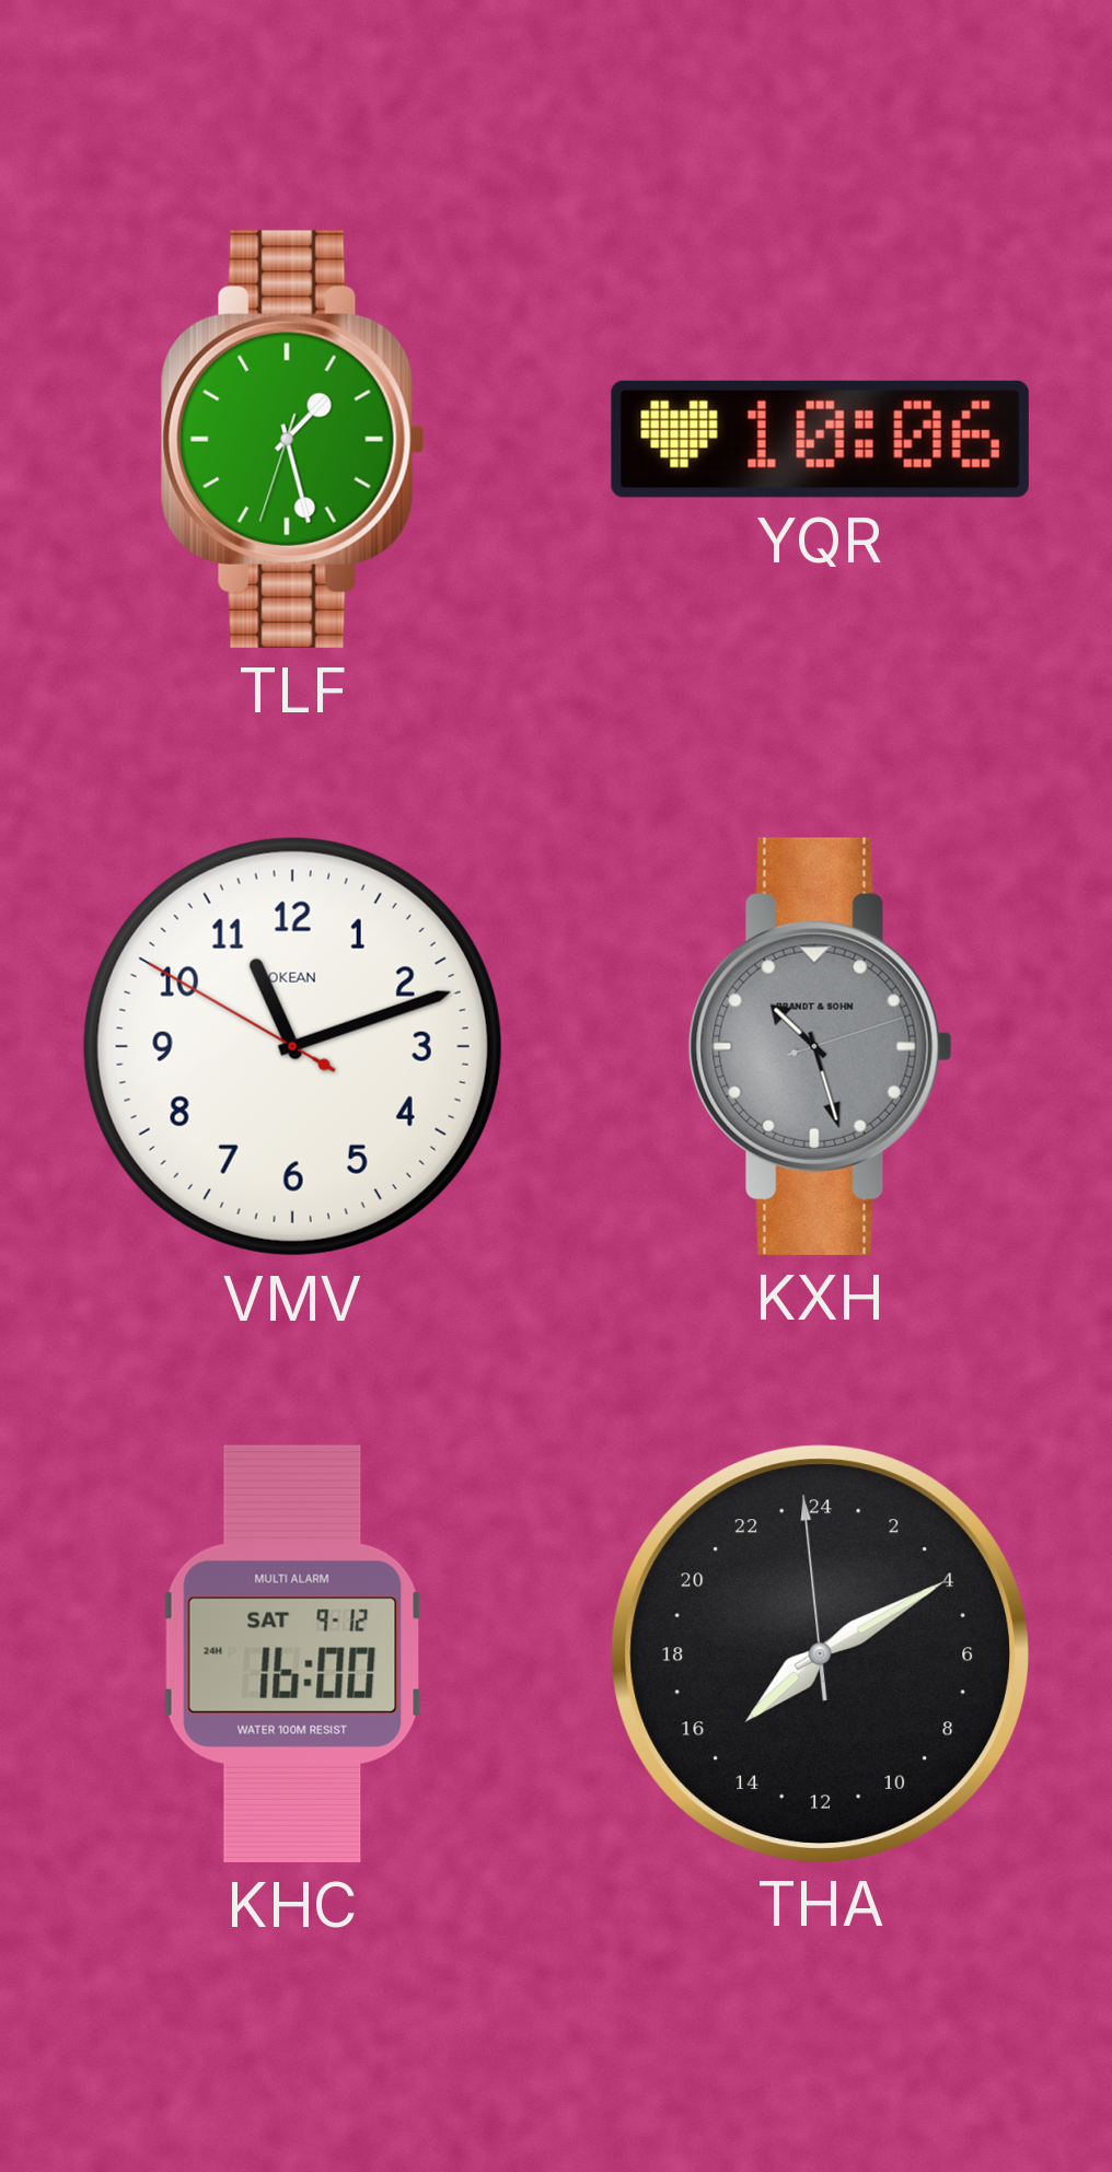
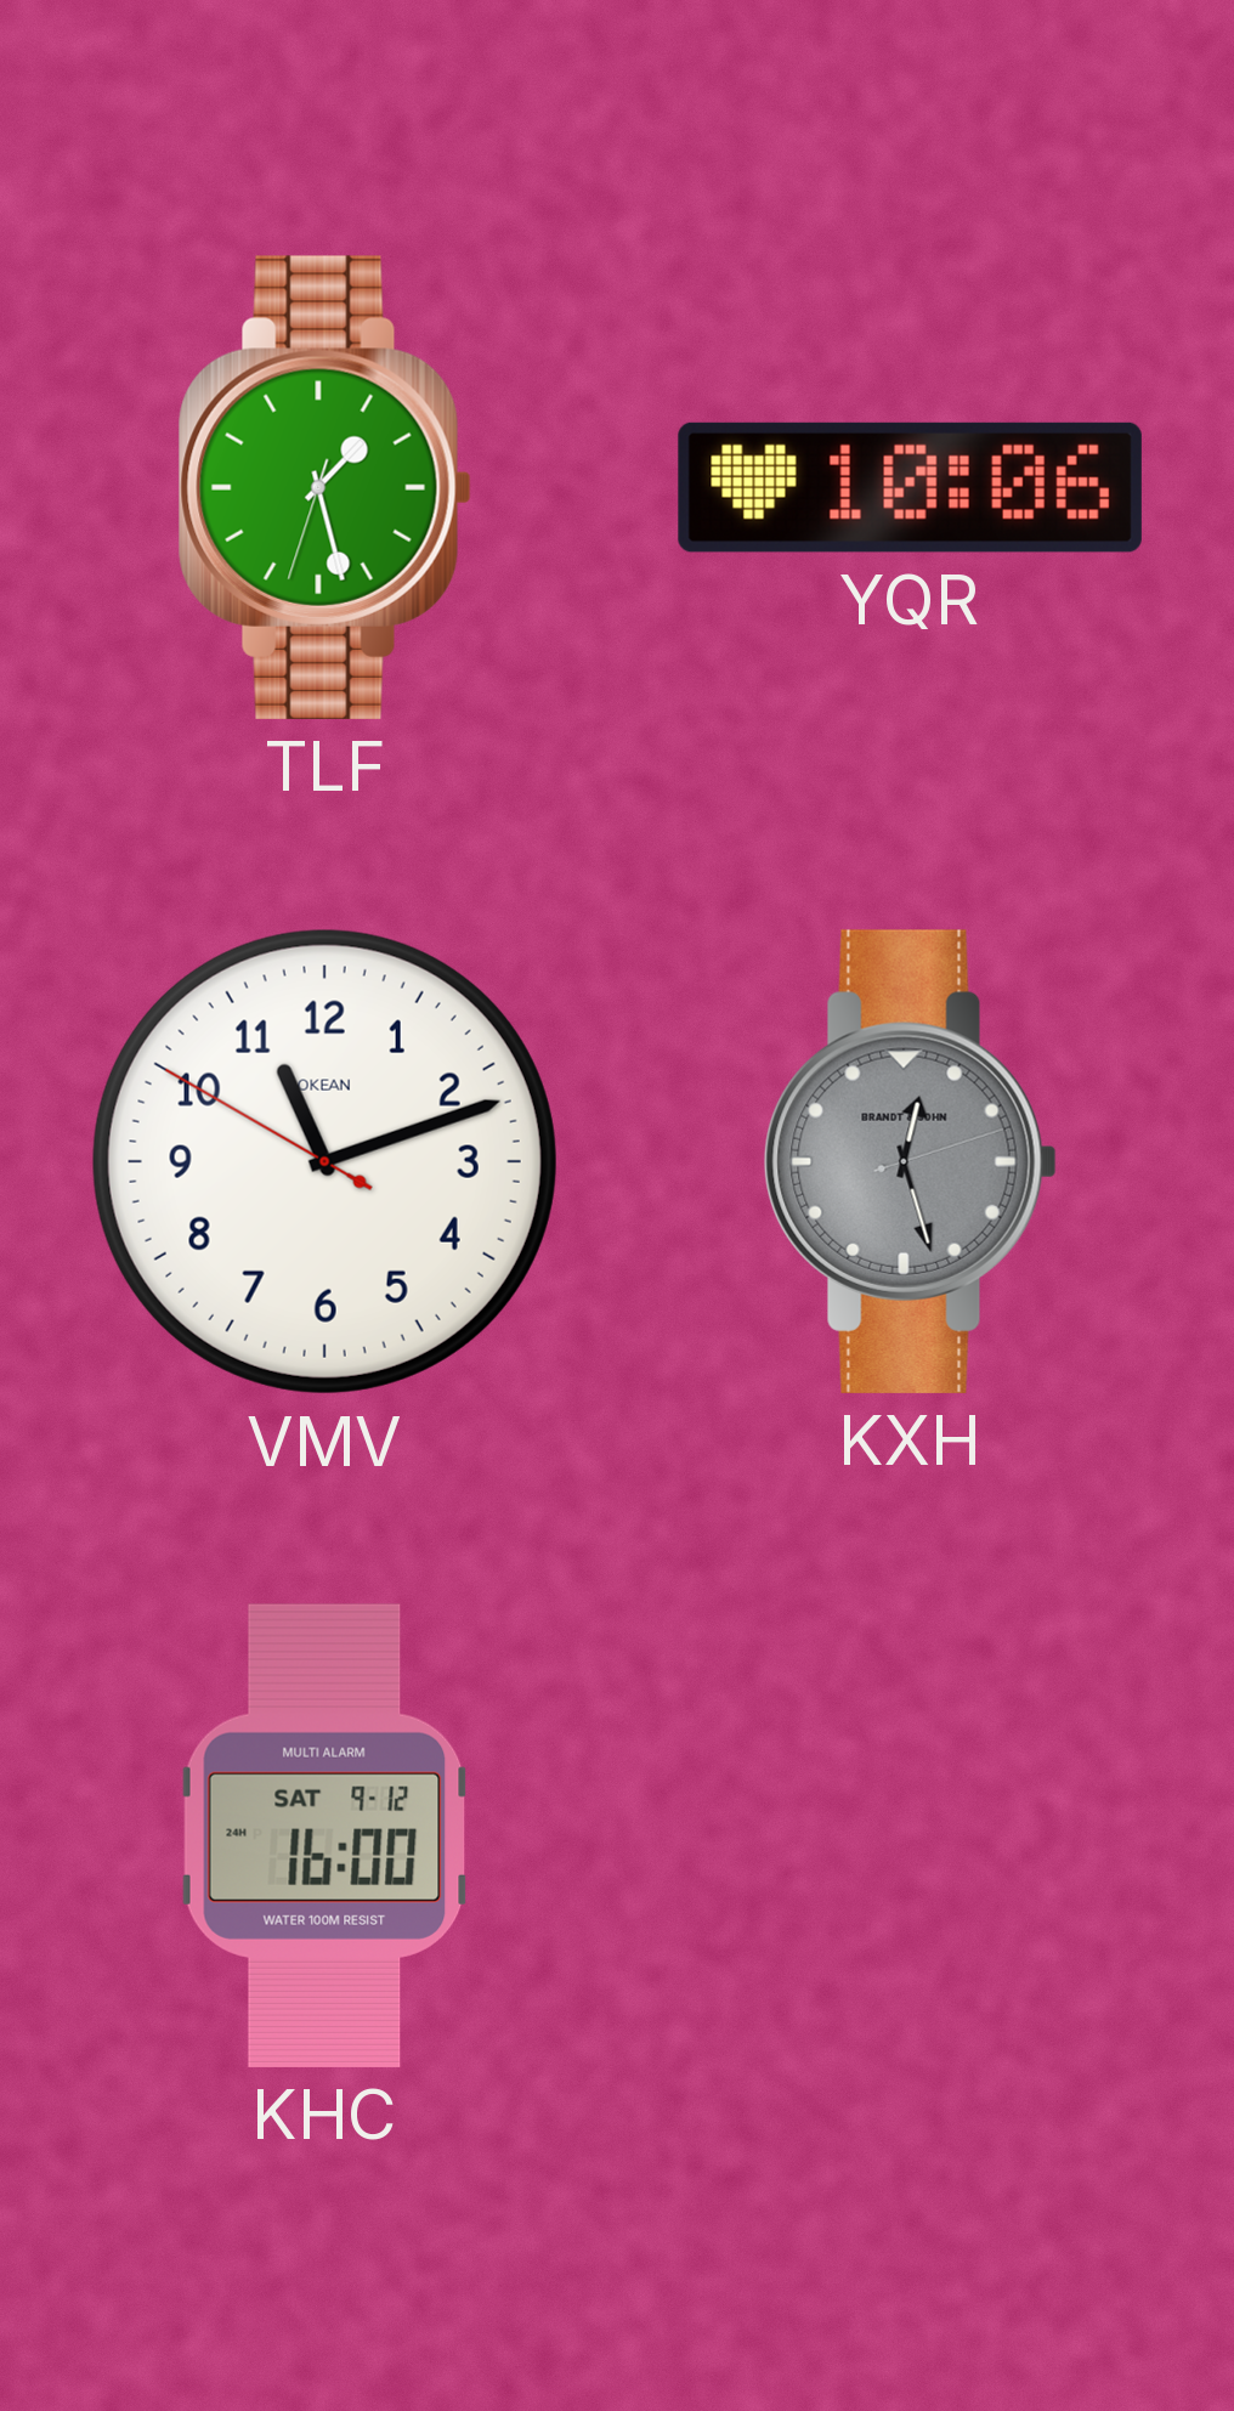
KXH: 10:27 -> 12:27 (910, 1161)
THA: 15:09 -> none (820, 1653)
